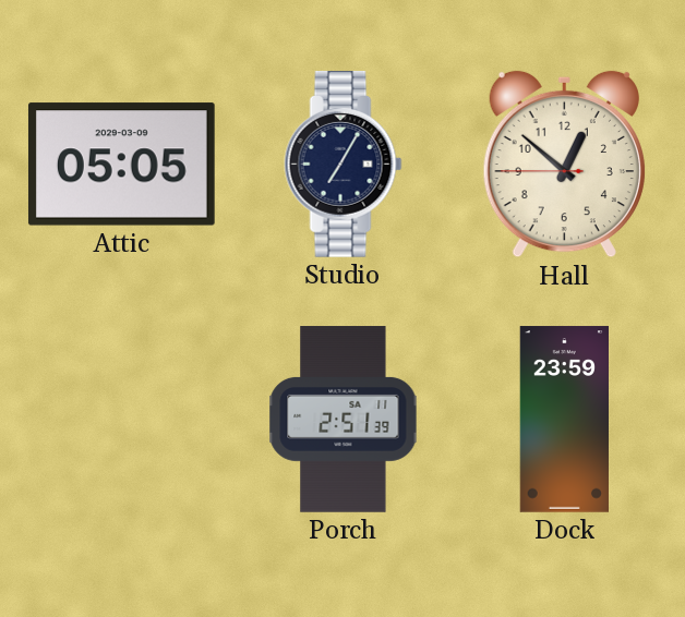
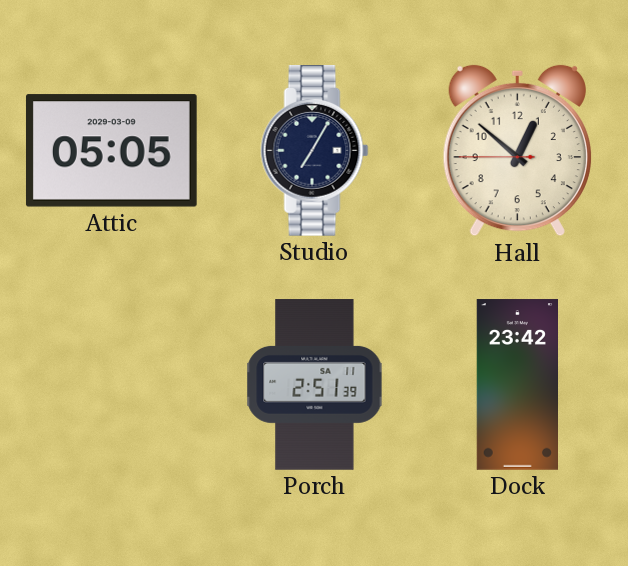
Dock: 23:59 -> 23:42 (517, 385)
